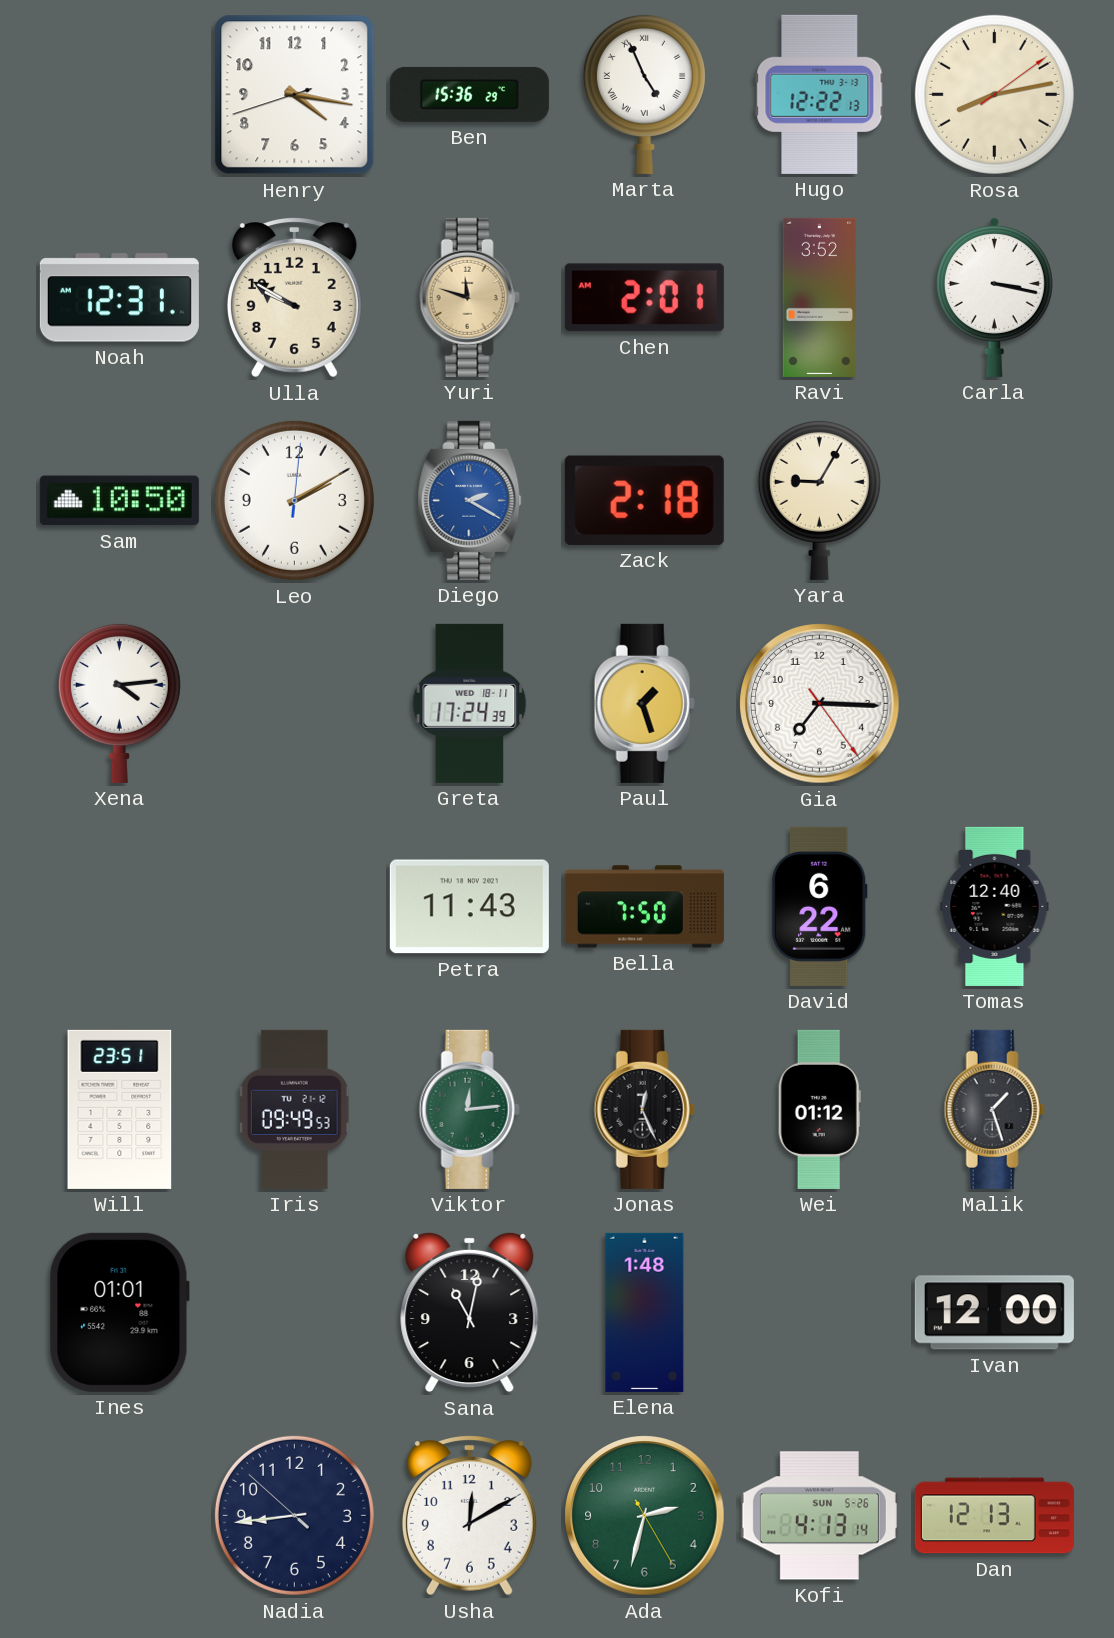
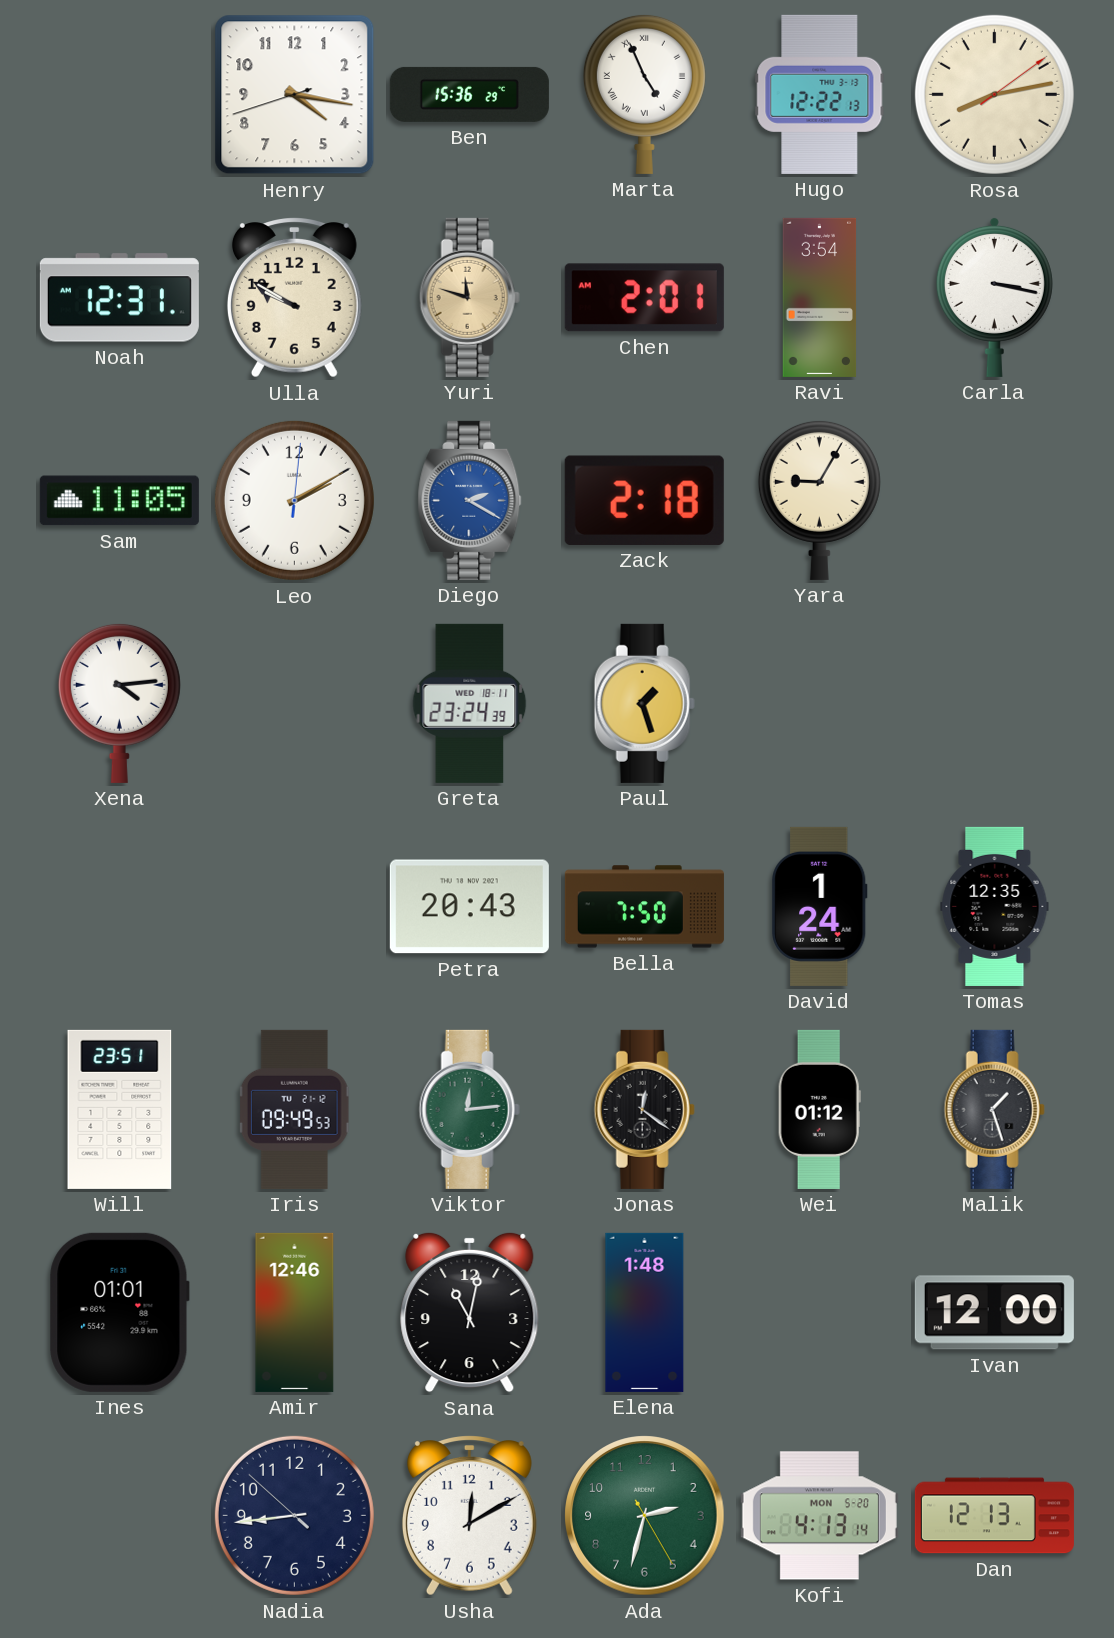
Ravi: 3:52 -> 3:54 (820, 297)
Sam: 10:50 -> 11:05 (119, 501)
Greta: 17:24 -> 23:24 (470, 703)
Gia: 7:15 -> none (820, 704)
Petra: 11:43 -> 20:43 (469, 907)
David: 6:22 -> 1:24 (820, 906)
Tomas: 12:40 -> 12:35 (995, 906)
Jonas: 12:26 -> 12:21 (644, 1109)
Amir: none -> 12:46 (295, 1312)
Kofi date: SUN 5-26 -> MON 5-20 (819, 1516)
